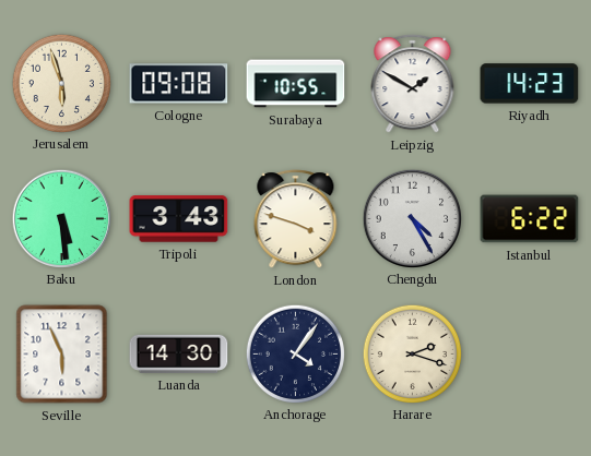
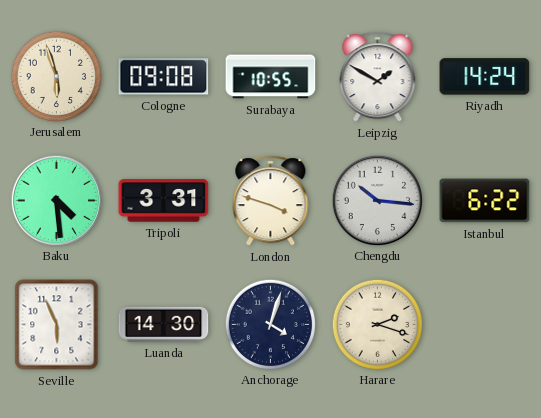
Riyadh: 14:23 -> 14:24 (485, 77)
Baku: 5:29 -> 4:29 (56, 200)
Tripoli: 3:43 -> 3:31 (164, 201)
Chengdu: 4:25 -> 10:16 (377, 200)
Anchorage: 4:06 -> 4:03 (270, 324)
